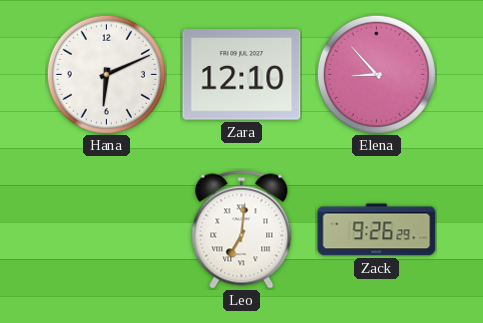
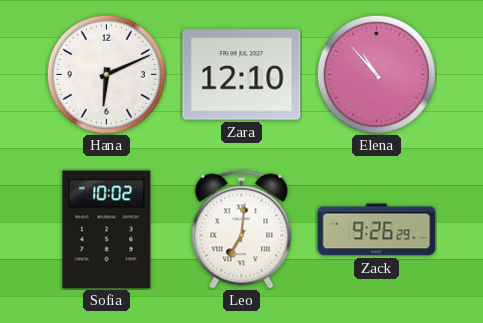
Elena: 8:53 -> 10:53 (376, 74)
Sofia: none -> 10:02 (107, 230)
